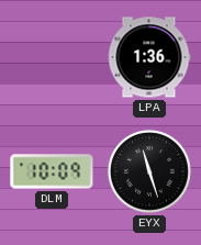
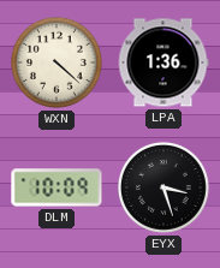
WXN: none -> 4:22 (57, 62)
EYX: 11:27 -> 3:27 (163, 187)
